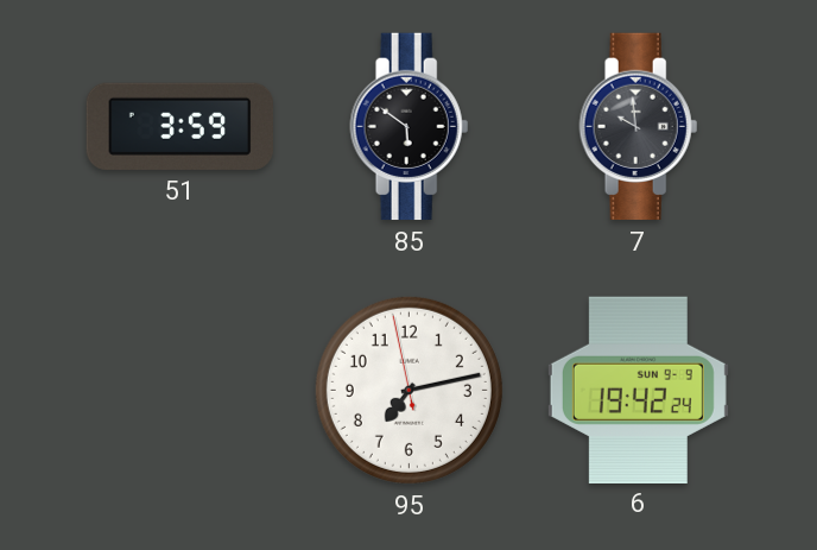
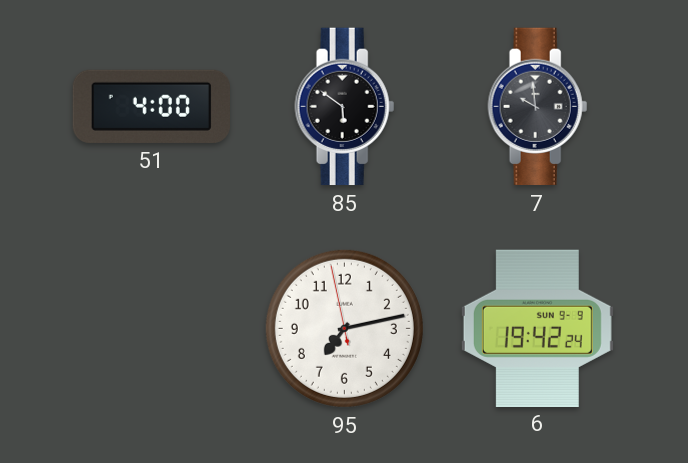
51: 3:59 -> 4:00 (151, 106)
